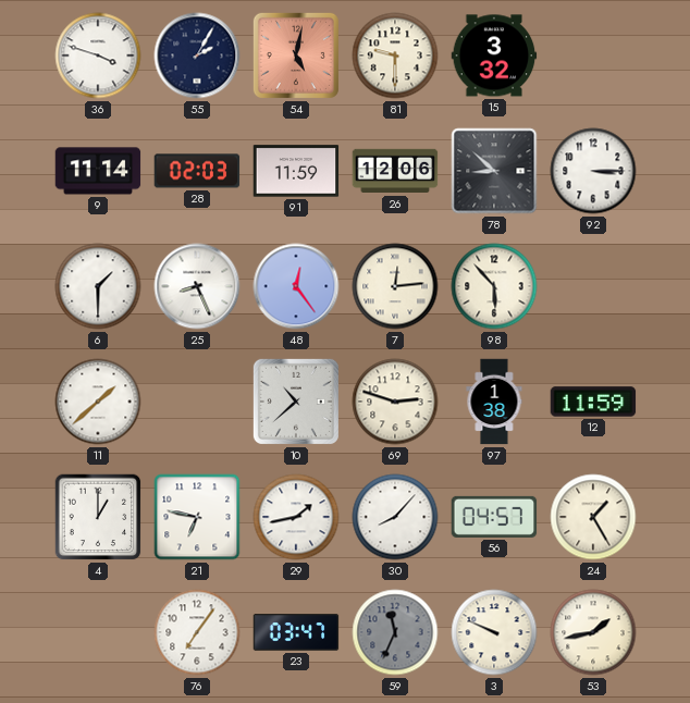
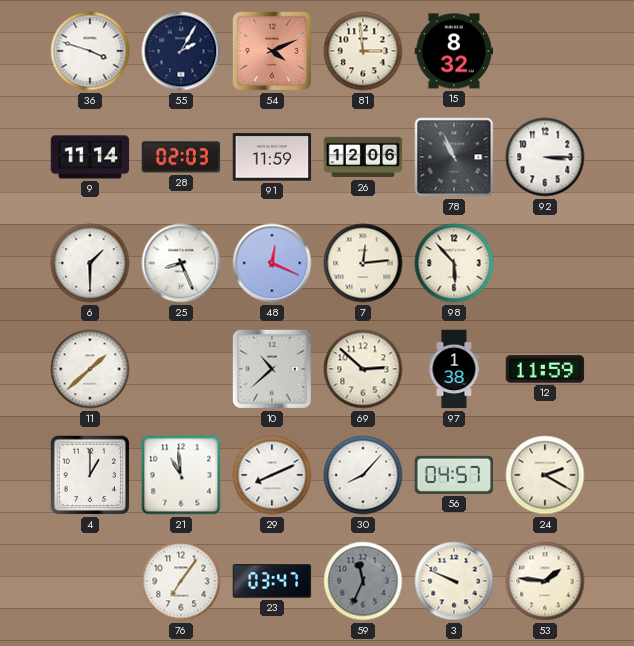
54: 5:02 -> 4:11 (272, 51)
81: 9:30 -> 2:59 (363, 51)
15: 3:32 -> 8:32 (454, 51)
78: 8:52 -> 10:56 (454, 157)
48: 12:24 -> 12:19 (272, 263)
69: 2:48 -> 2:52 (363, 369)
21: 6:47 -> 10:59 (181, 475)
29: 1:43 -> 8:11 (272, 475)
24: 1:25 -> 2:20 (545, 475)
53: 1:43 -> 1:46 (545, 581)
